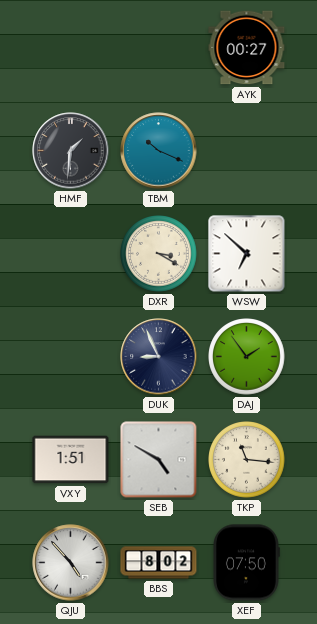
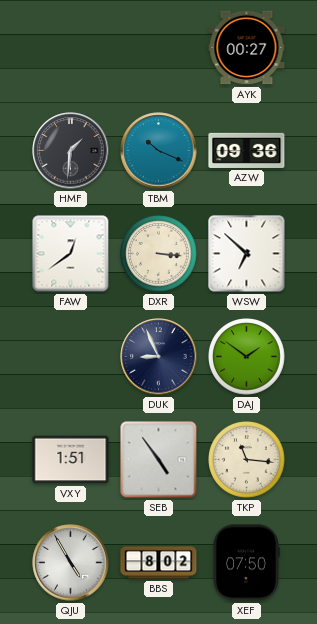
AZW: none -> 09:36 (247, 150)
FAW: none -> 12:39 (71, 254)
DXR: 3:20 -> 3:16 (159, 254)
DAJ: 1:54 -> 1:51 (247, 357)
SEB: 4:50 -> 4:54 (159, 460)
QJU: 4:53 -> 4:55 (71, 563)
